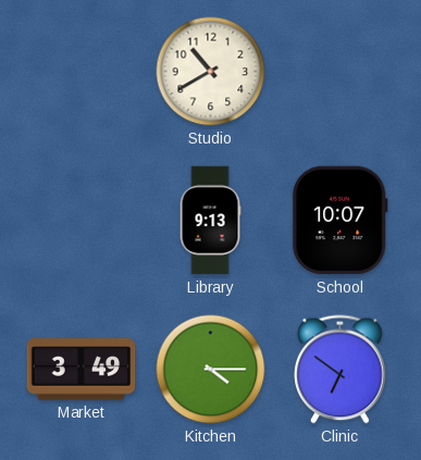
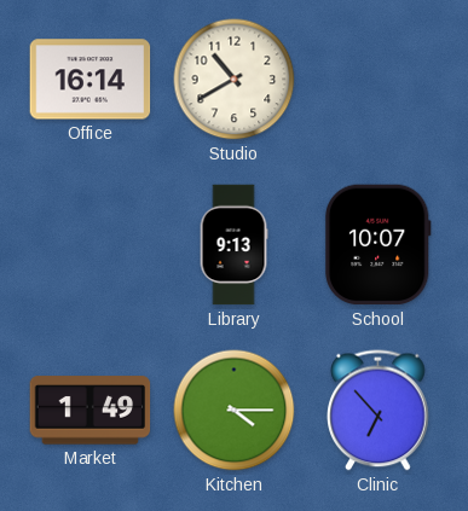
Office: none -> 16:14 (91, 80)
Market: 3:49 -> 1:49 (91, 411)
Clinic: 6:51 -> 6:53 (379, 411)
